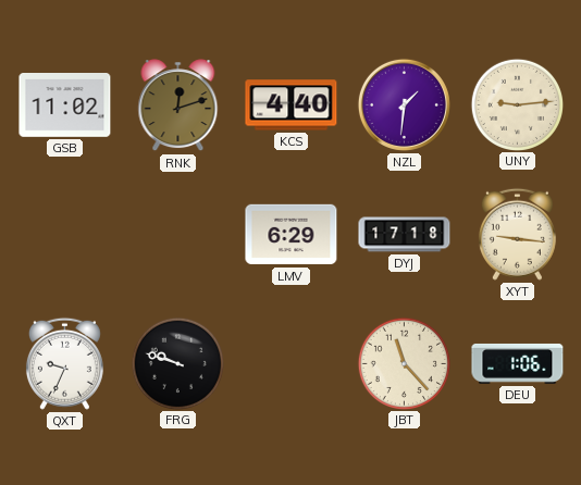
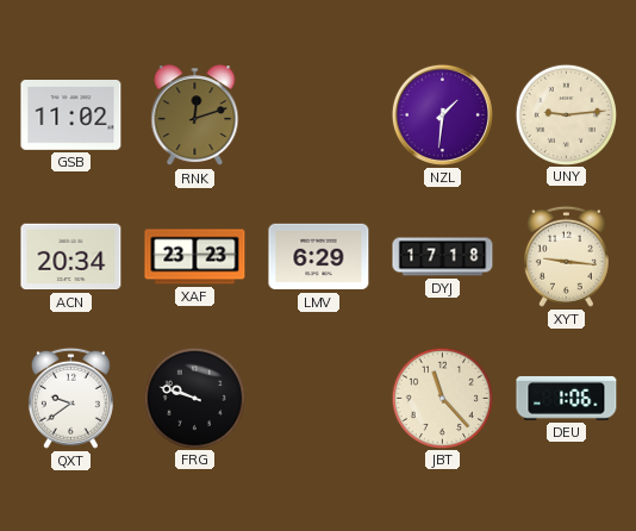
KCS: 4:40 -> none (292, 105)
ACN: none -> 20:34 (71, 257)
XAF: none -> 23:23 (195, 257)
QXT: 9:34 -> 9:39 (70, 398)
